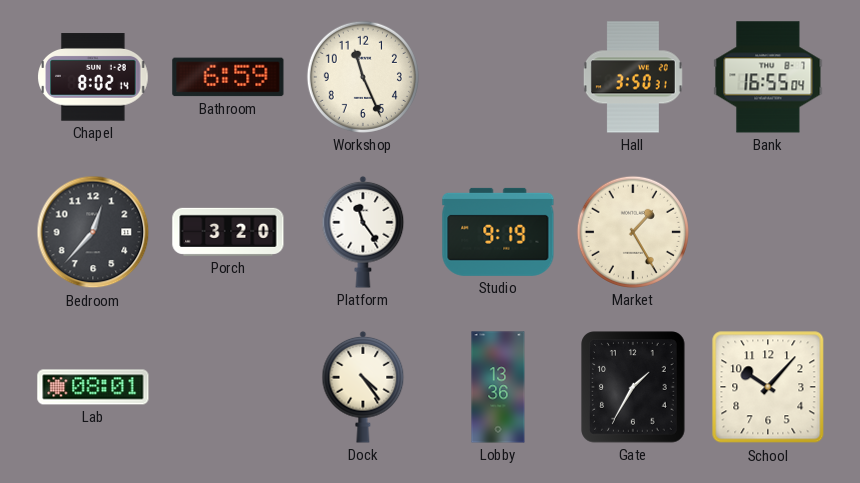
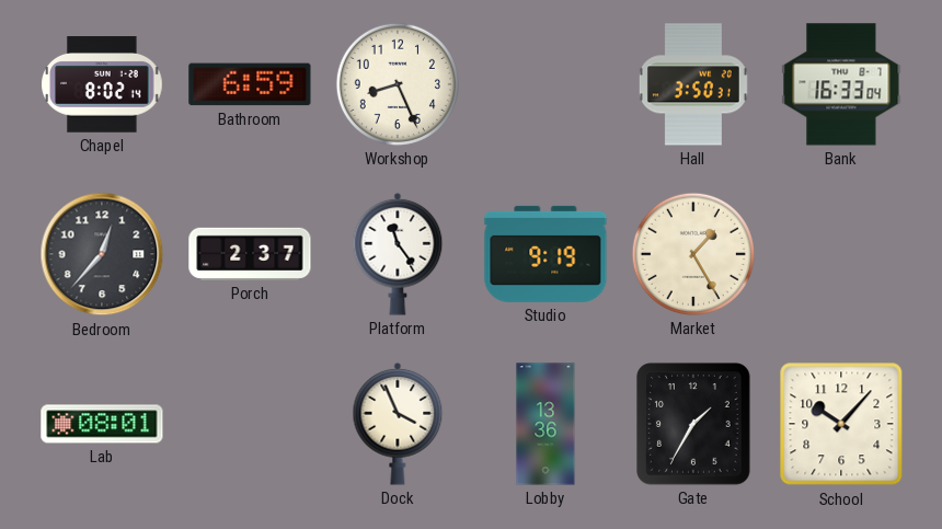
Workshop: 11:26 -> 8:26 (398, 84)
Bank: 16:55 -> 16:33 (841, 84)
Porch: 3:20 -> 2:37 (250, 254)
Dock: 4:24 -> 3:56 (398, 424)
